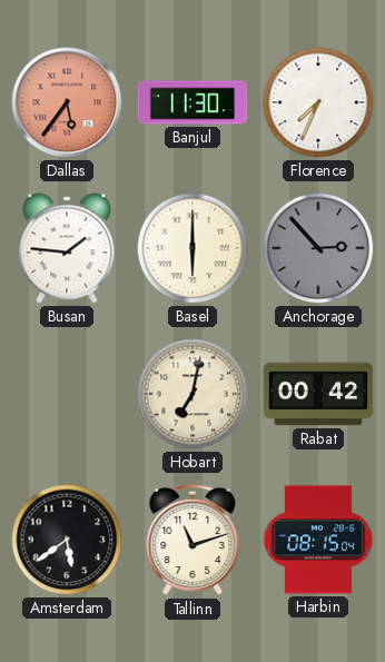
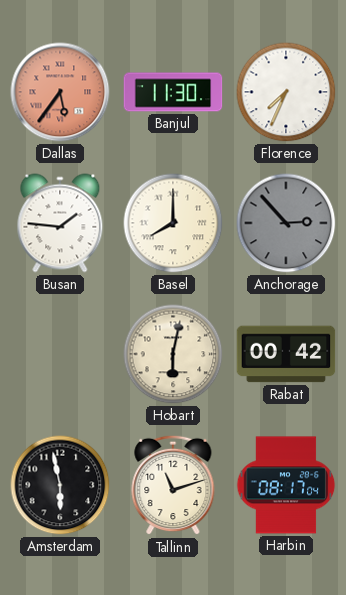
Basel: 6:00 -> 8:00 (173, 223)
Hobart: 7:02 -> 6:02 (173, 354)
Amsterdam: 5:39 -> 5:58 (60, 485)
Harbin: 08:15 -> 08:17 (286, 485)
